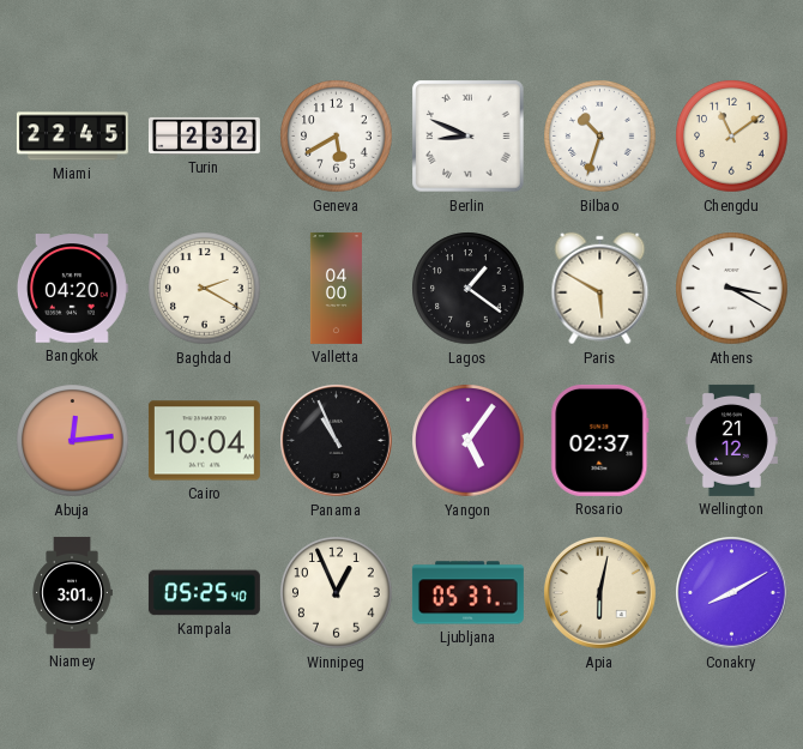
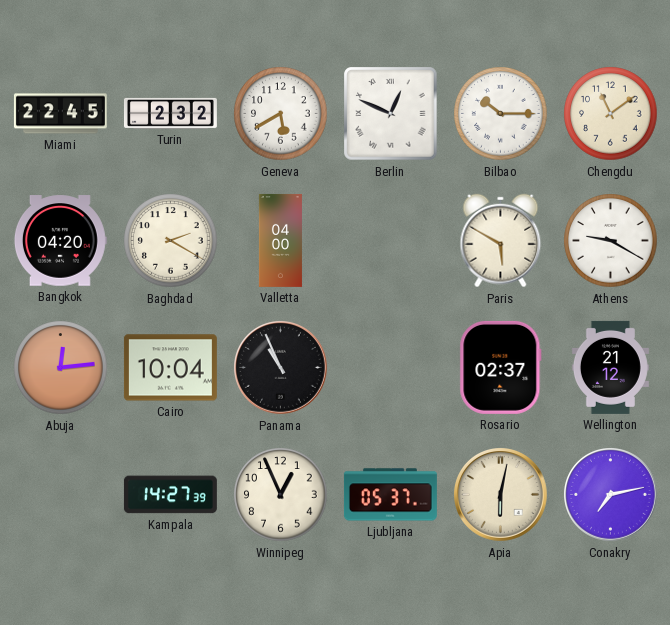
Berlin: 8:49 -> 12:49 (391, 114)
Bilbao: 10:33 -> 10:15 (501, 114)
Lagos: 1:21 -> none (469, 289)
Athens: 3:20 -> 9:20 (611, 241)
Yangon: 5:06 -> none (469, 441)
Niamey: 3:01 -> none (72, 592)
Kampala: 05:25 -> 14:27 (170, 495)
Conakry: 8:10 -> 7:13 (611, 495)
